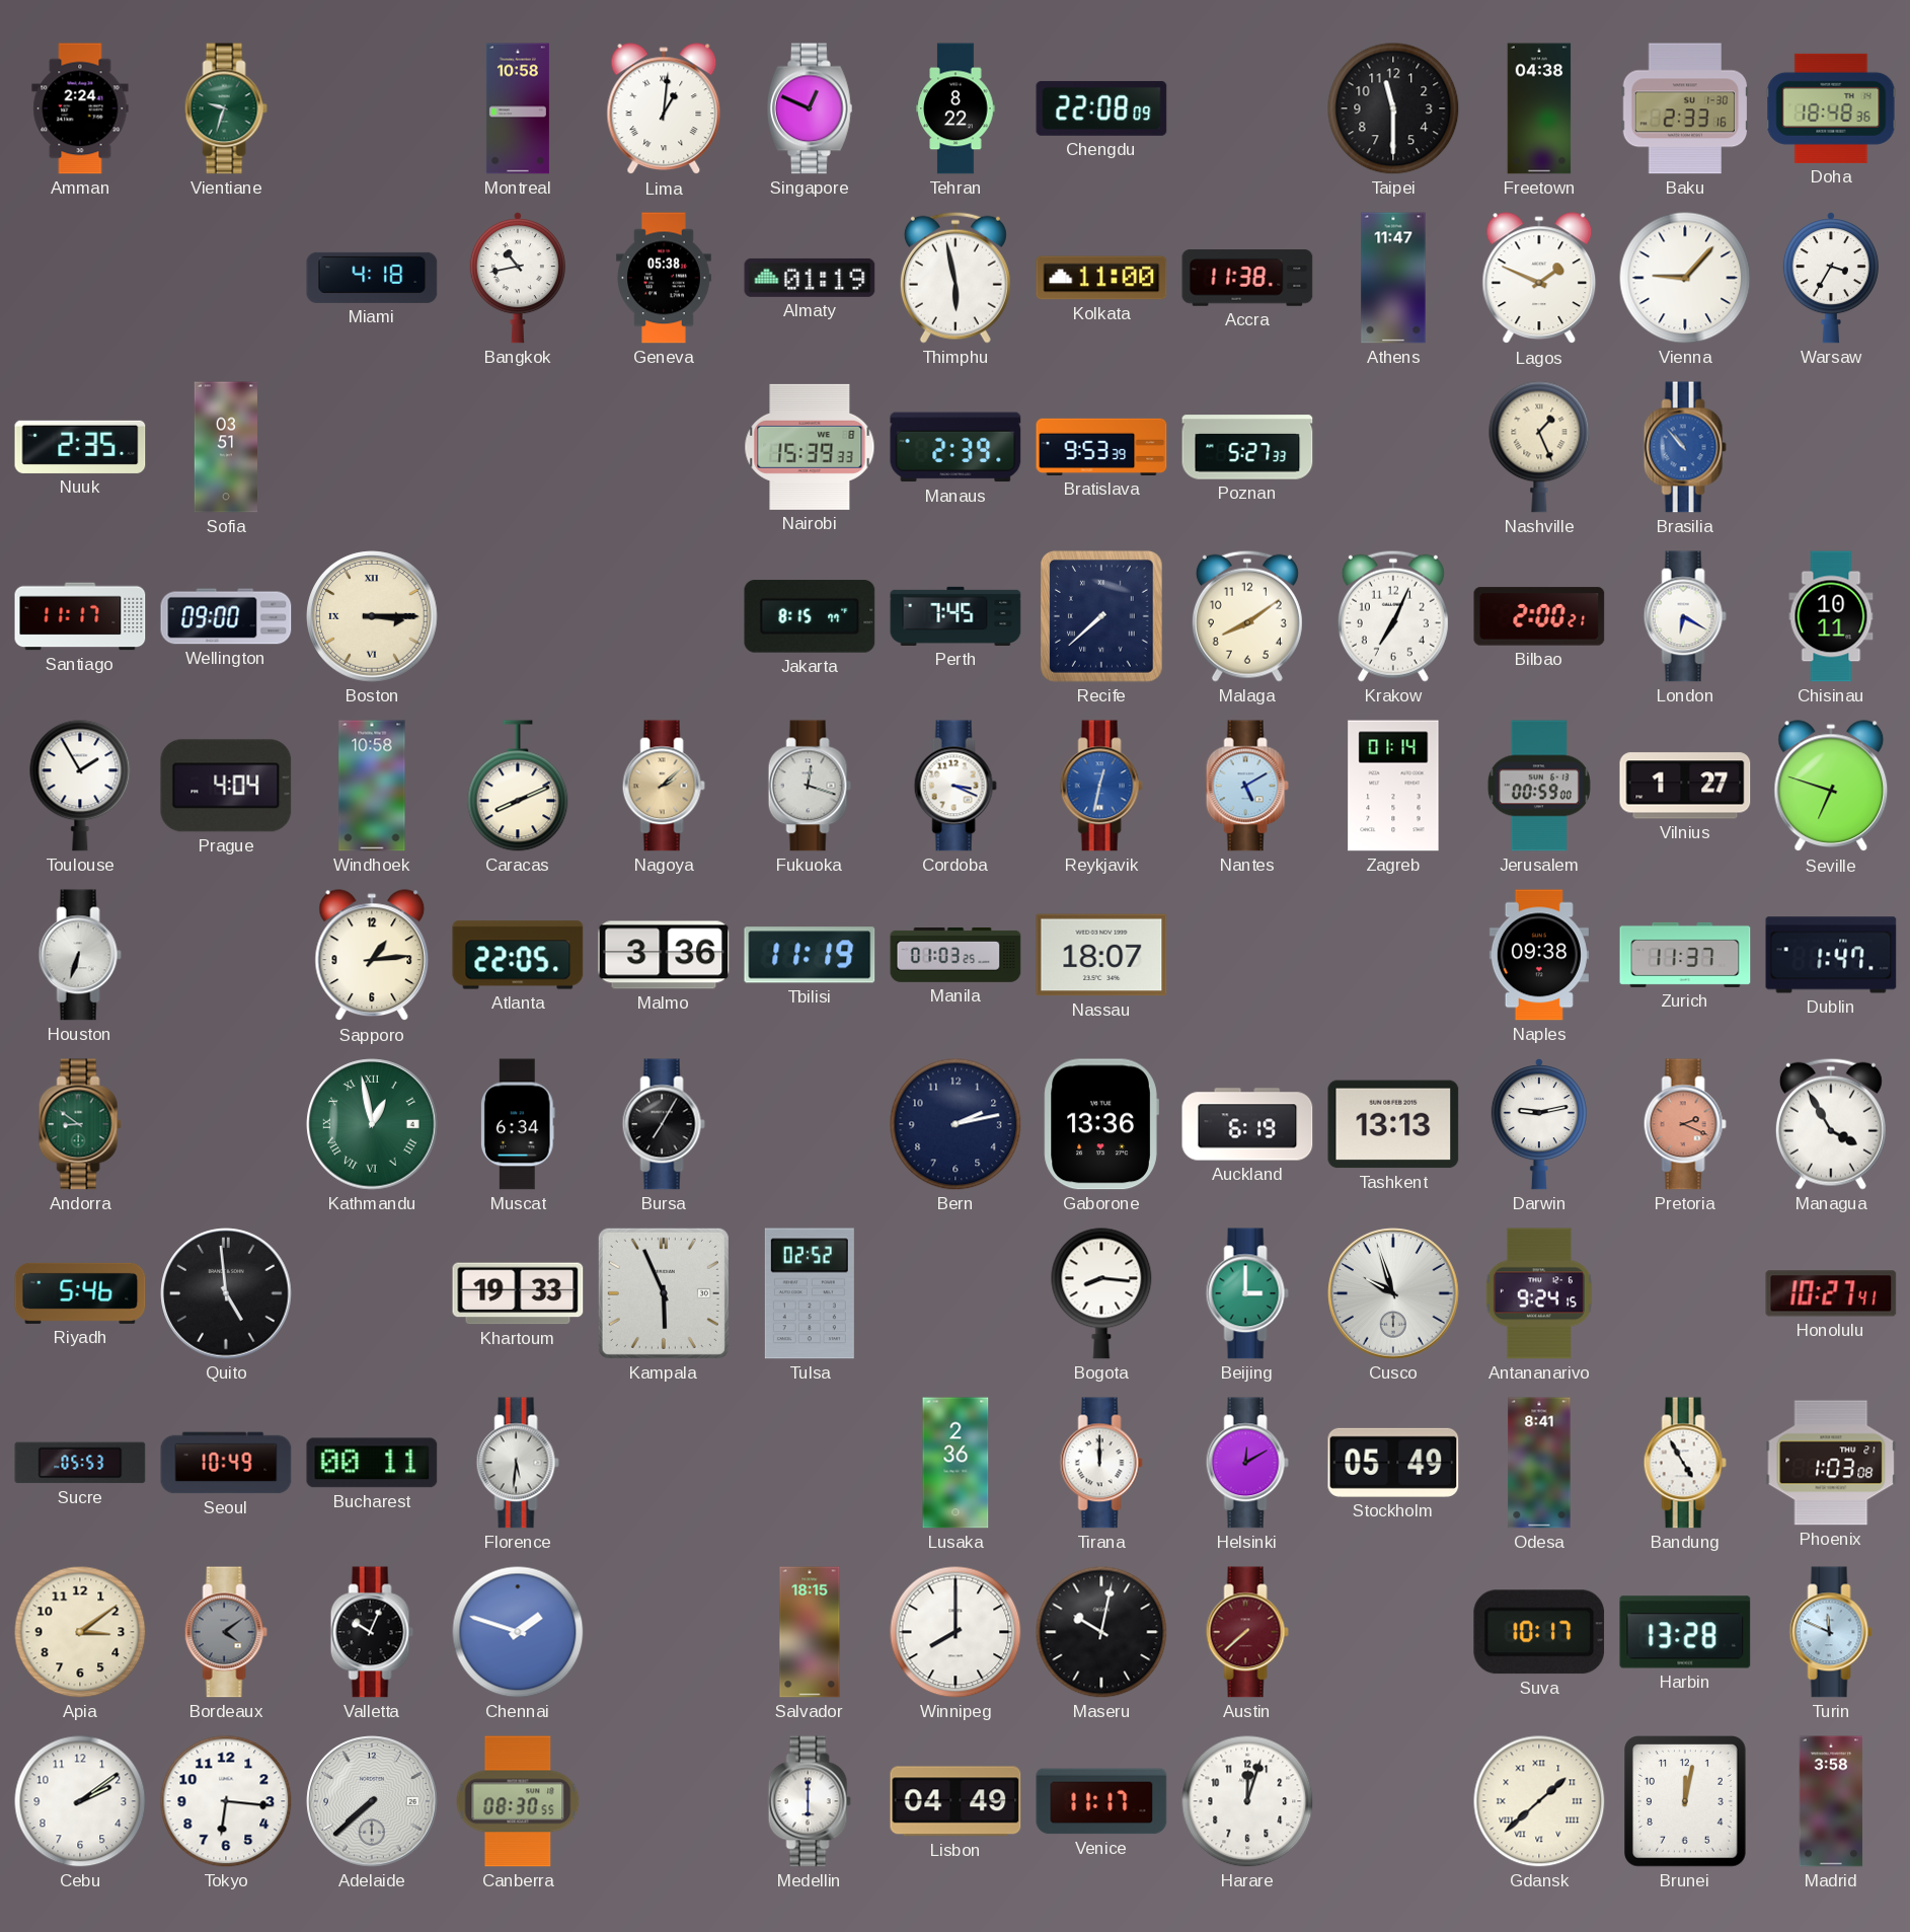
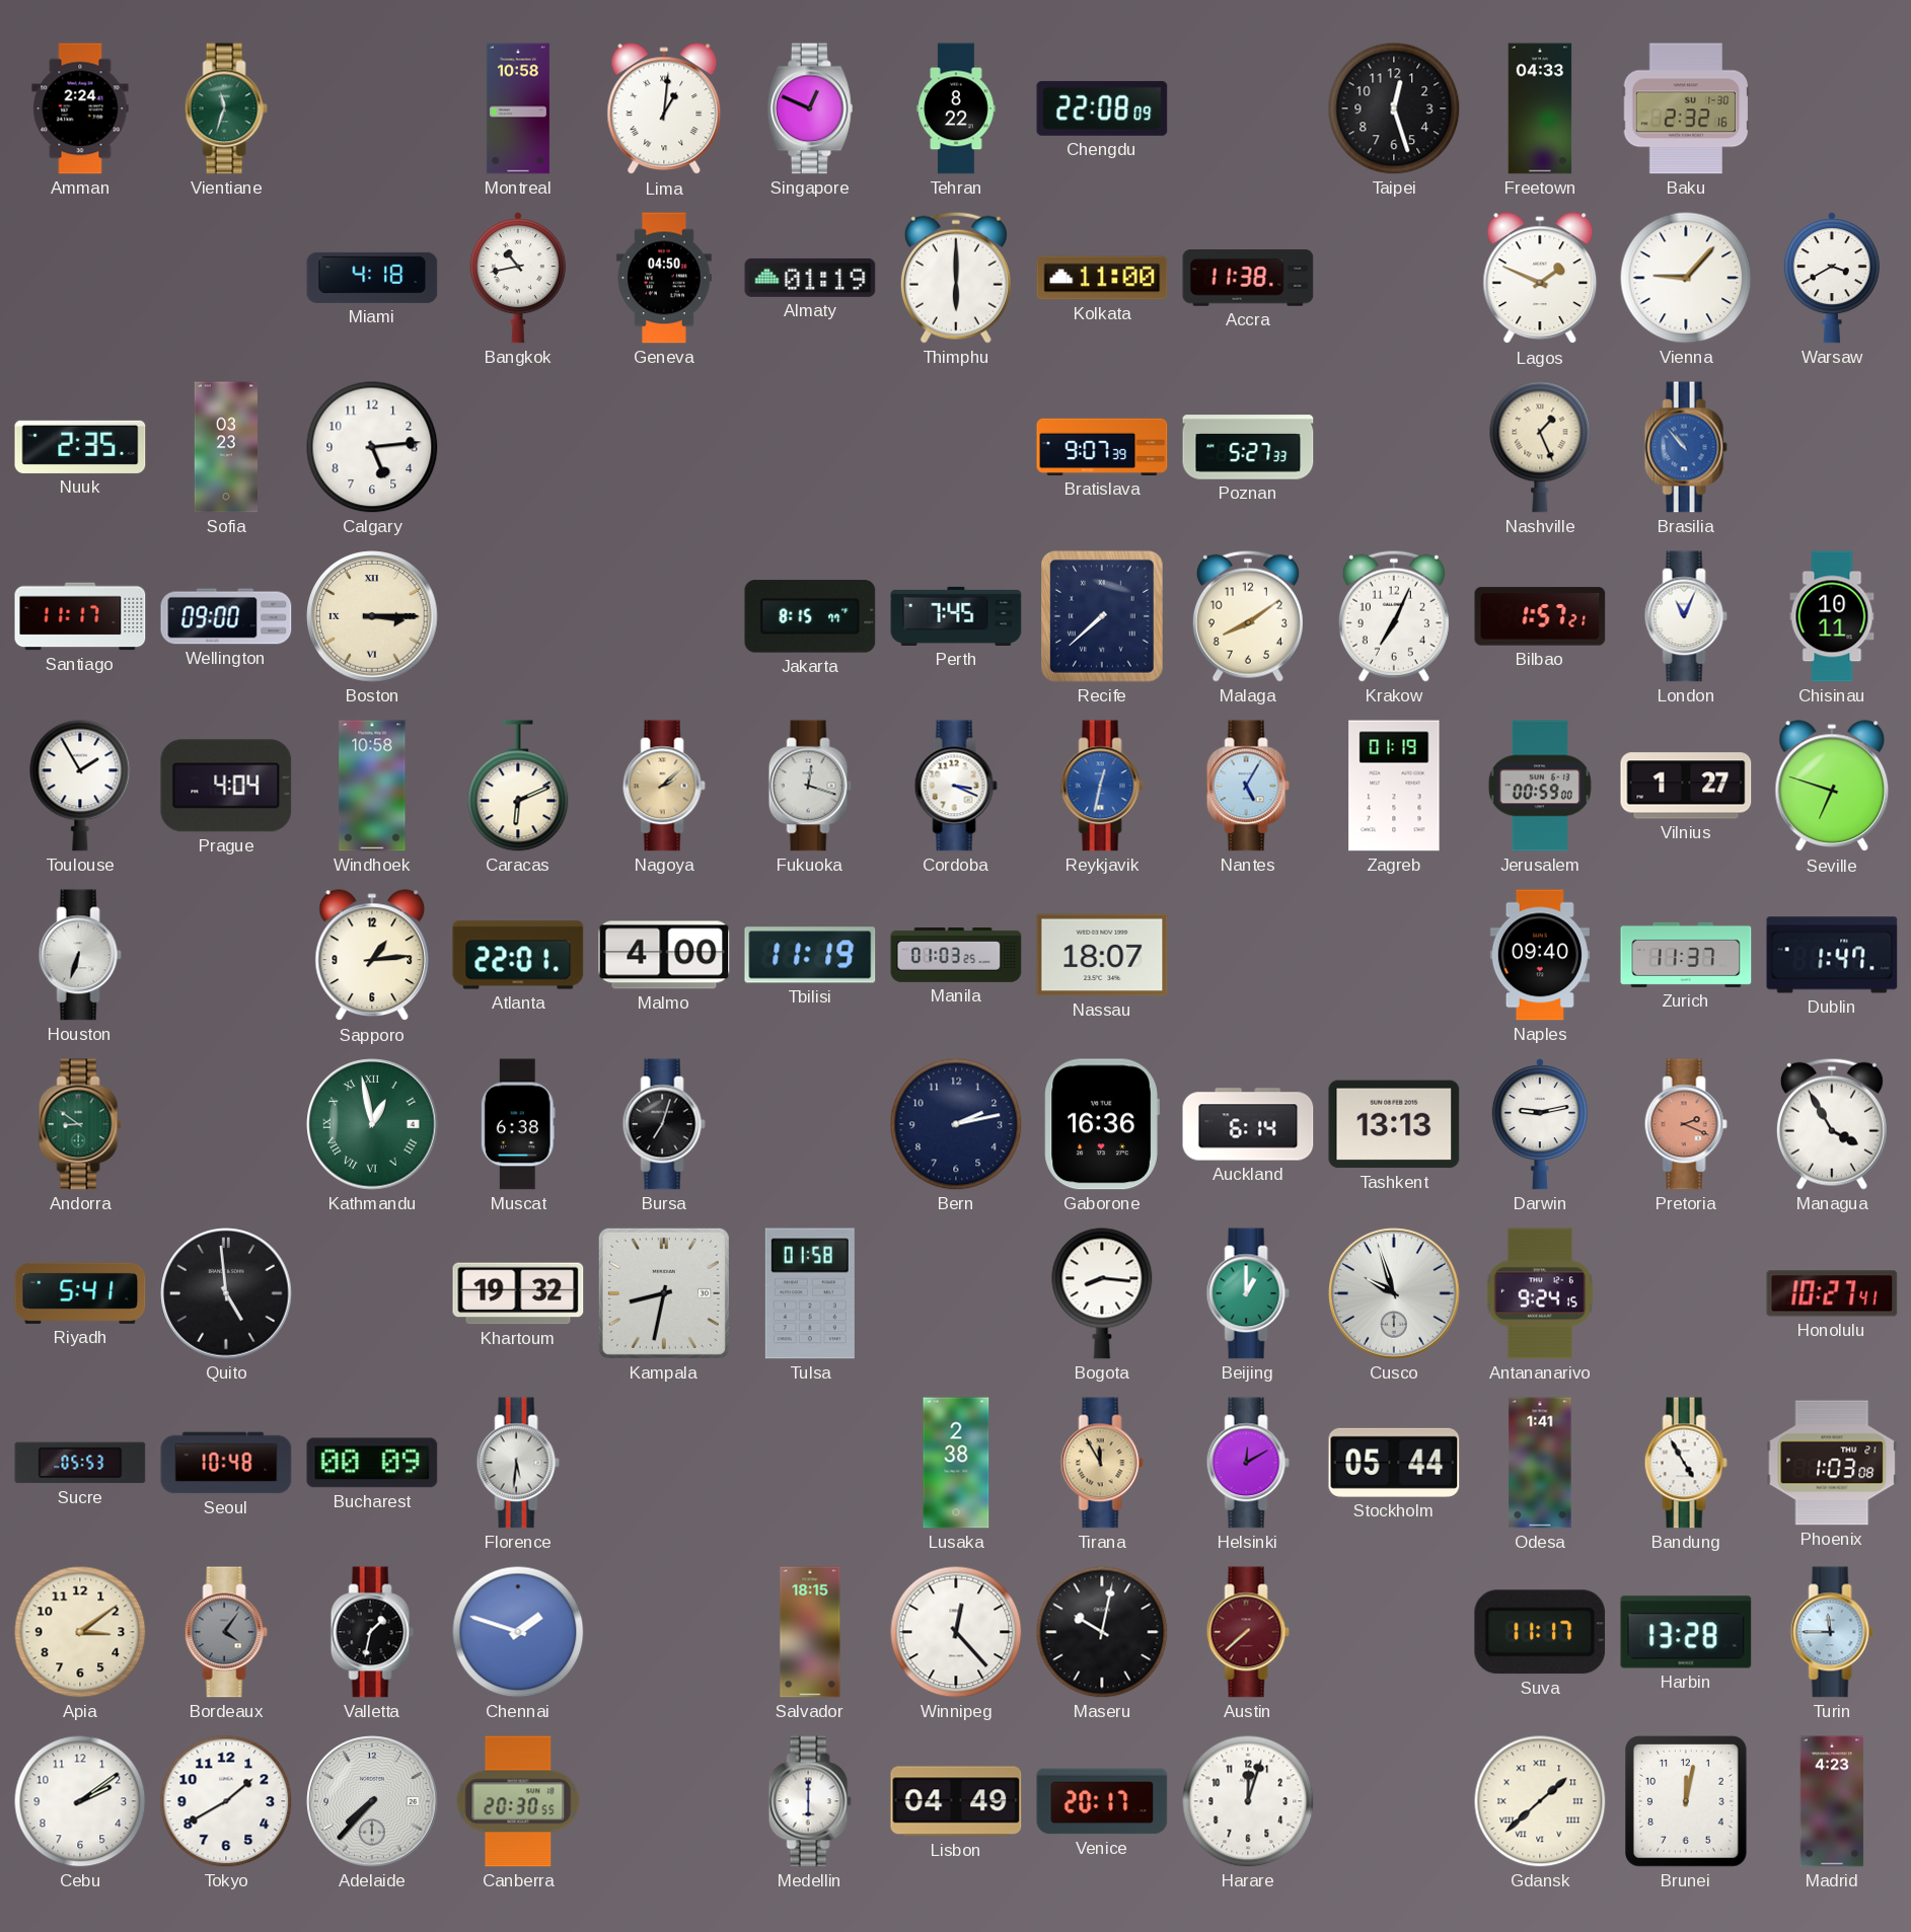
Vientiane: 9:33 -> 11:33 (226, 108)
Taipei: 11:30 -> 12:27 (1394, 108)
Freetown: 04:38 -> 04:33 (1540, 108)
Baku: 2:33 -> 2:32 (1686, 108)
Doha: 18:48 -> none (1831, 108)
Geneva: 05:38 -> 04:50 (665, 278)
Thimphu: 5:58 -> 6:00 (956, 278)
Athens: 11:47 -> none (1393, 278)
Warsaw: 3:35 -> 3:40 (1832, 279)
Sofia: 03:51 -> 03:23 (226, 447)
Calgary: none -> 5:14 (372, 447)
Nairobi: 15:39 -> none (810, 447)
Manaus: 2:39 -> none (956, 447)
Bratislava: 9:53 -> 9:07 (1102, 447)
Bilbao: 2:00 -> 1:57 (1540, 616)
London: 6:20 -> 11:04 (1686, 616)
Caracas: 8:11 -> 6:11 (518, 786)
Nantes: 5:10 -> 5:05 (1248, 786)
Zagreb: 01:14 -> 01:19 (1394, 786)
Atlanta: 22:05 -> 22:01 (518, 955)
Malmo: 3:36 -> 4:00 (664, 955)
Naples: 09:38 -> 09:40 (1540, 955)
Muscat: 6:34 -> 6:38 (518, 1124)
Bursa: 7:05 -> 7:03 (664, 1124)
Gaborone: 13:36 -> 16:36 (1102, 1124)
Auckland: 6:19 -> 6:14 (1248, 1124)
Riyadh: 5:46 -> 5:41 (80, 1293)
Khartoum: 19:33 -> 19:32 (518, 1293)
Kampala: 5:56 -> 8:32 (664, 1293)
Tulsa: 02:52 -> 01:58 (810, 1293)
Beijing: 3:00 -> 1:00 (1248, 1293)
Seoul: 10:49 -> 10:48 (226, 1463)
Bucharest: 00:11 -> 00:09 (372, 1463)
Lusaka: 2:36 -> 2:38 (956, 1463)
Tirana: 12:00 -> 11:55 (1102, 1463)
Tirana dial: white -> champagne (1102, 1463)
Stockholm: 05:49 -> 05:44 (1394, 1463)
Odesa: 8:41 -> 1:41 (1540, 1463)
Bordeaux: 4:09 -> 4:06 (226, 1632)
Valletta: 10:04 -> 1:32 (372, 1632)
Winnipeg: 8:00 -> 12:23 (956, 1632)
Suva: 10:17 -> 11:17 (1540, 1632)
Turin: 11:49 -> 11:45 (1832, 1632)
Tokyo: 6:16 -> 1:40 (226, 1801)
Adelaide: 7:38 -> 7:37 (372, 1801)
Canberra: 08:30 -> 20:30 (518, 1801)
Venice: 11:17 -> 20:17 (1102, 1801)
Madrid: 3:58 -> 4:23 (1832, 1801)
